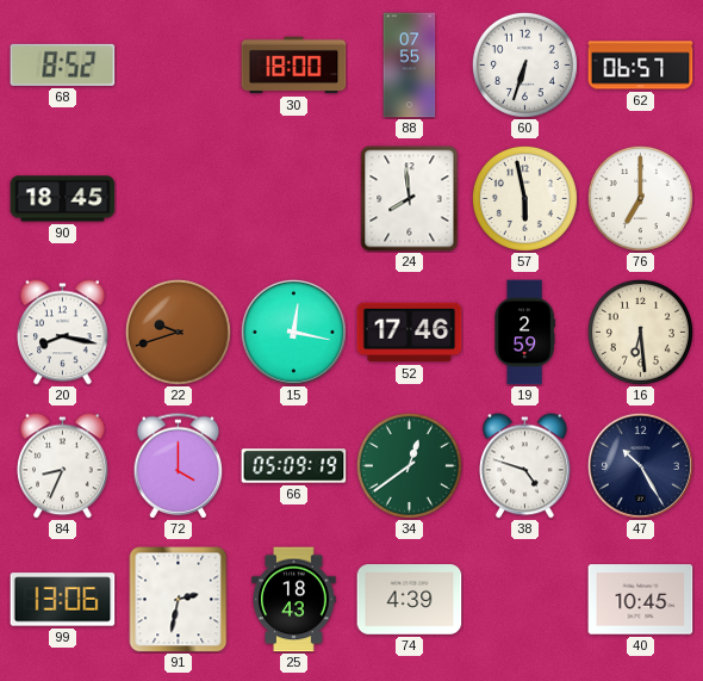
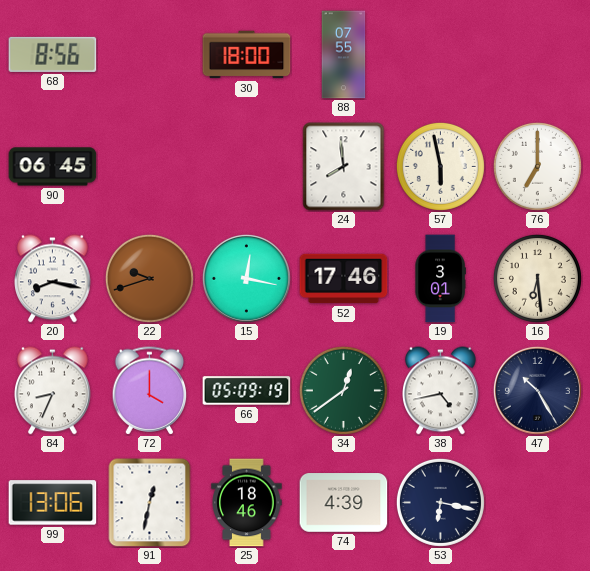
68: 8:52 -> 8:56 (53, 54)
60: 6:33 -> none (524, 64)
62: 06:57 -> none (641, 66)
90: 18:45 -> 06:45 (53, 167)
19: 2:59 -> 3:01 (440, 279)
38: 4:48 -> 4:43 (441, 391)
91: 2:32 -> 12:32 (150, 503)
25: 18:43 -> 18:46 (247, 503)
53: none -> 6:17 (440, 502)
40: 10:45 -> none (641, 600)
